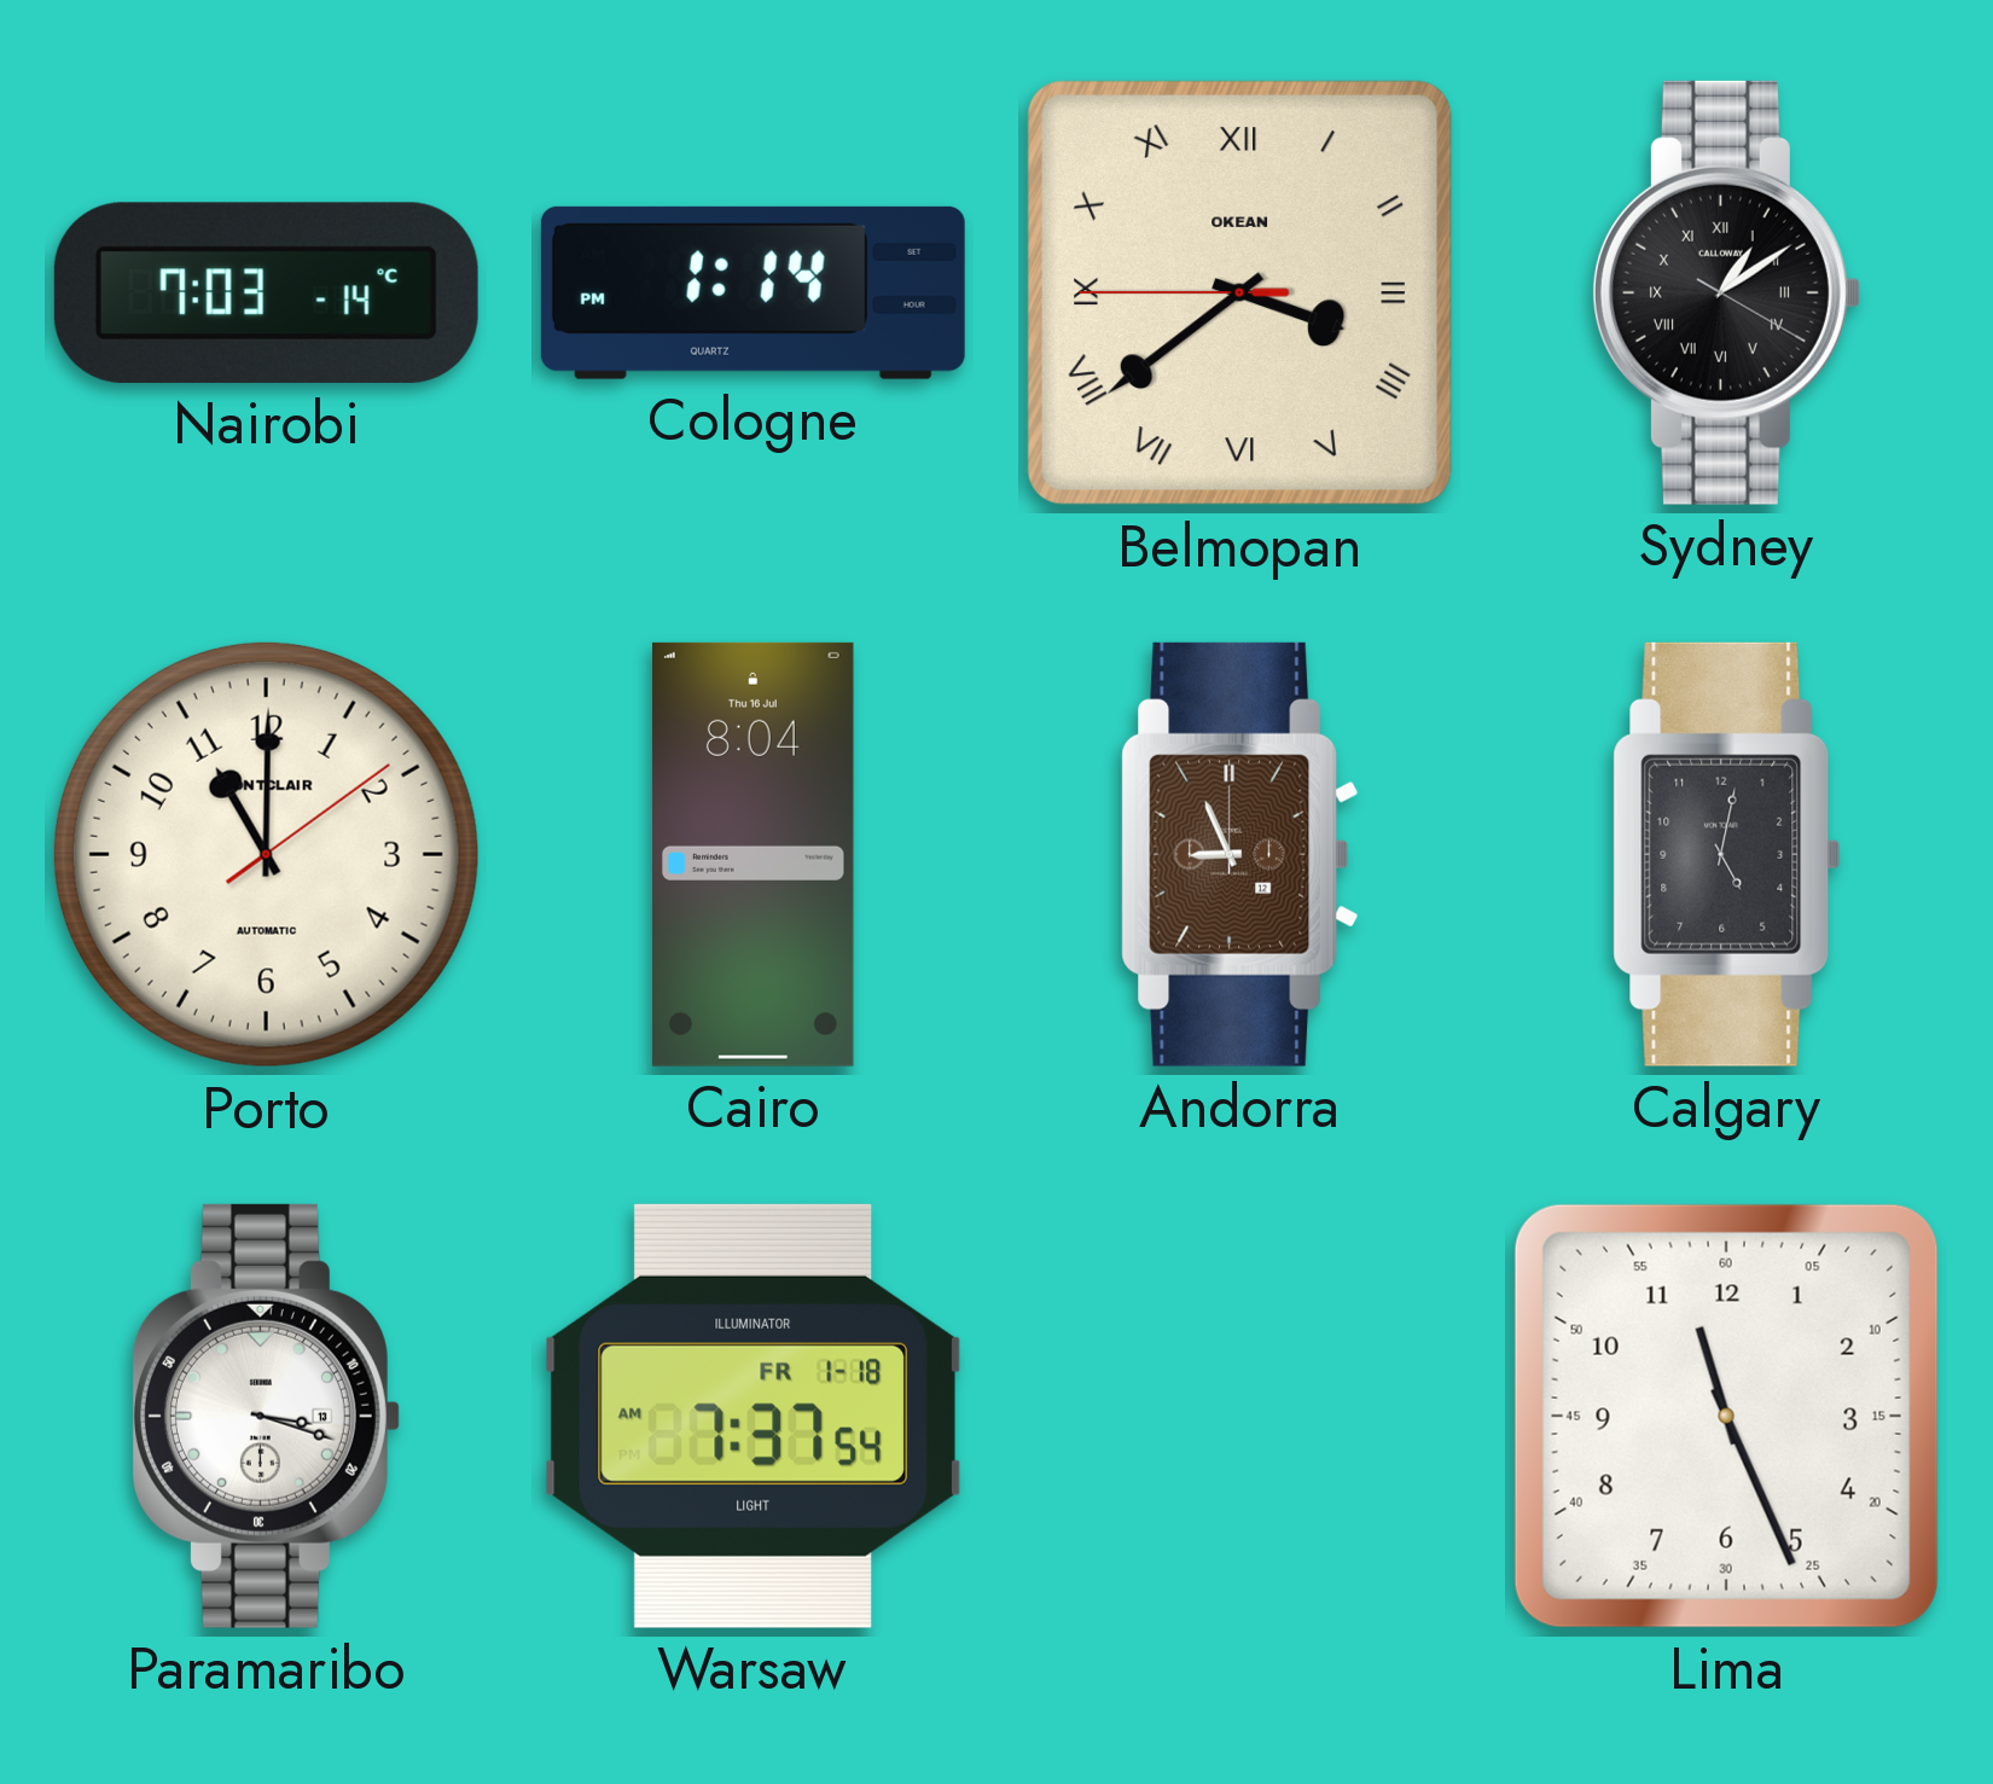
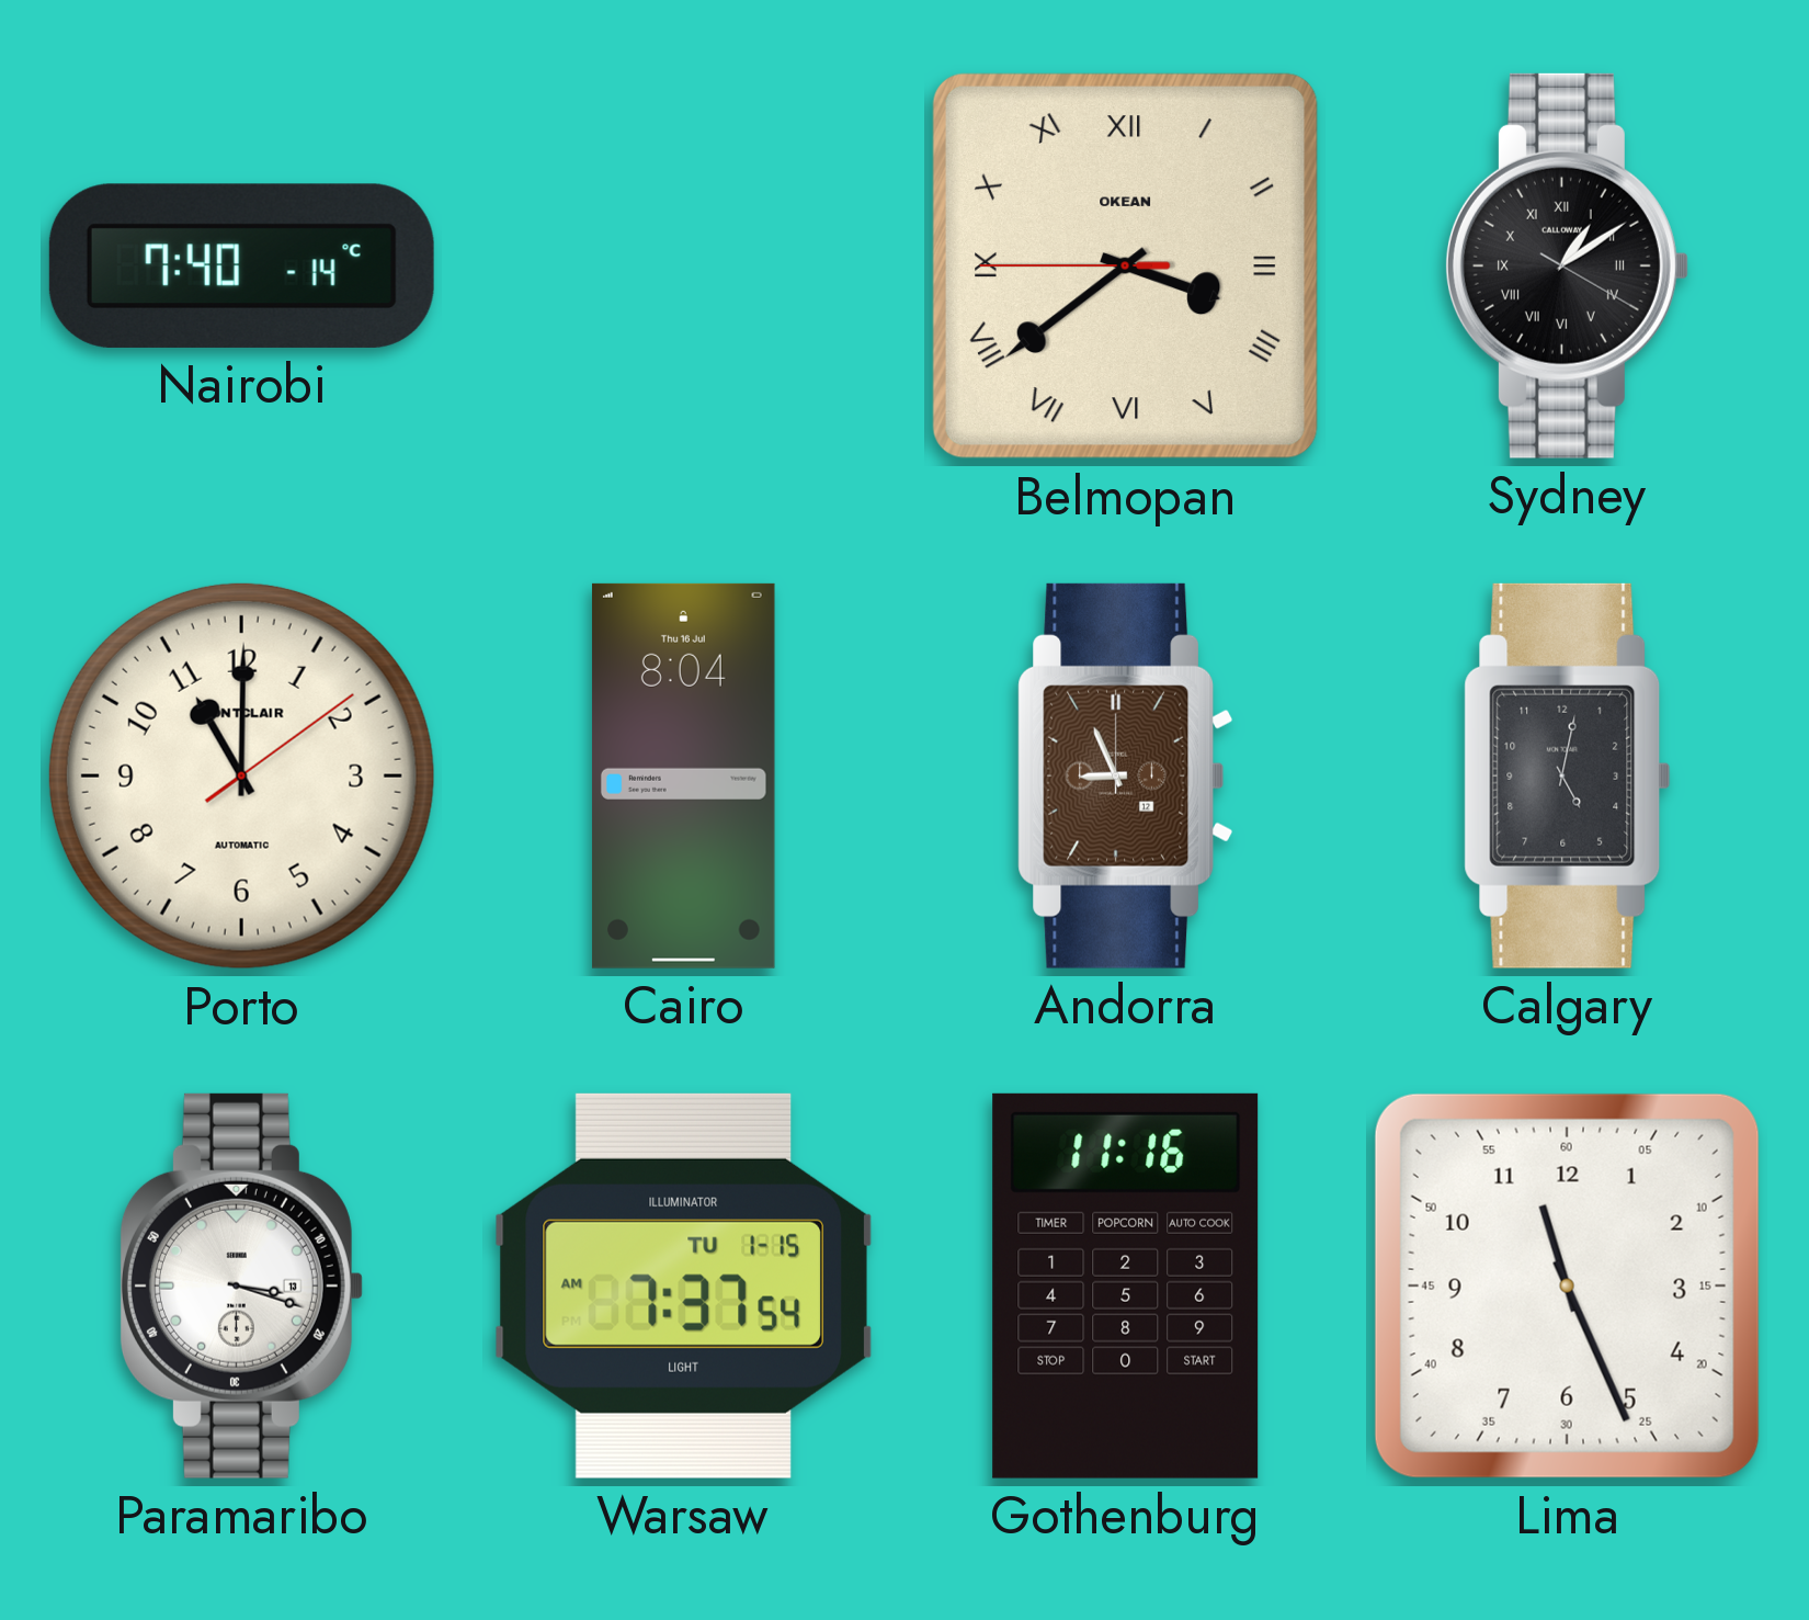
Nairobi: 7:03 -> 7:40 (241, 265)
Cologne: 1:14 -> none (753, 292)
Warsaw date: FR 1-18 -> TU 1-15 (683, 1285)
Gothenburg: none -> 11:16 (1126, 1285)
